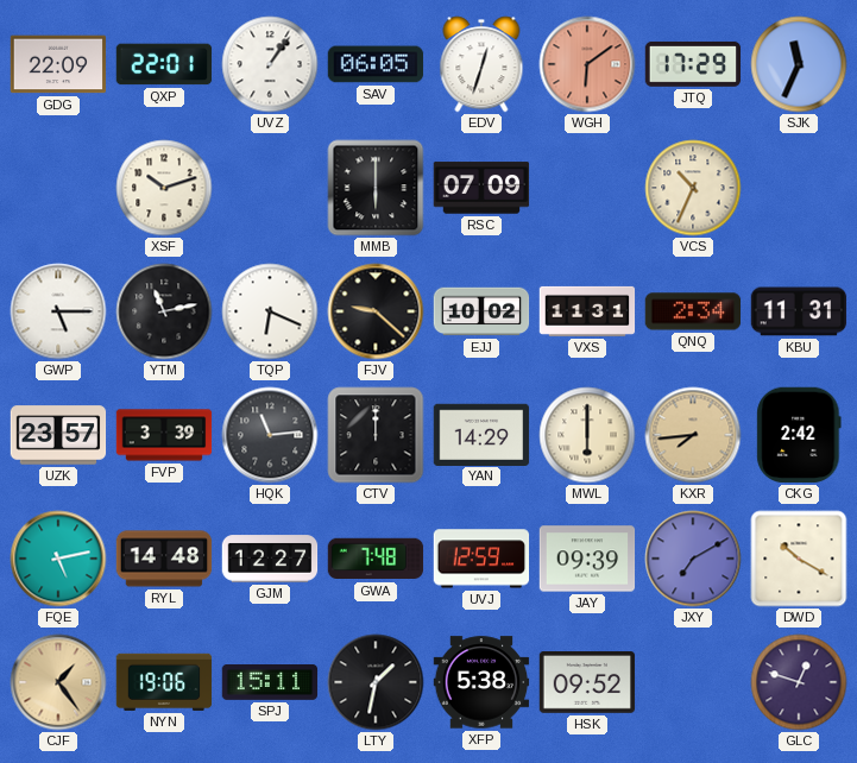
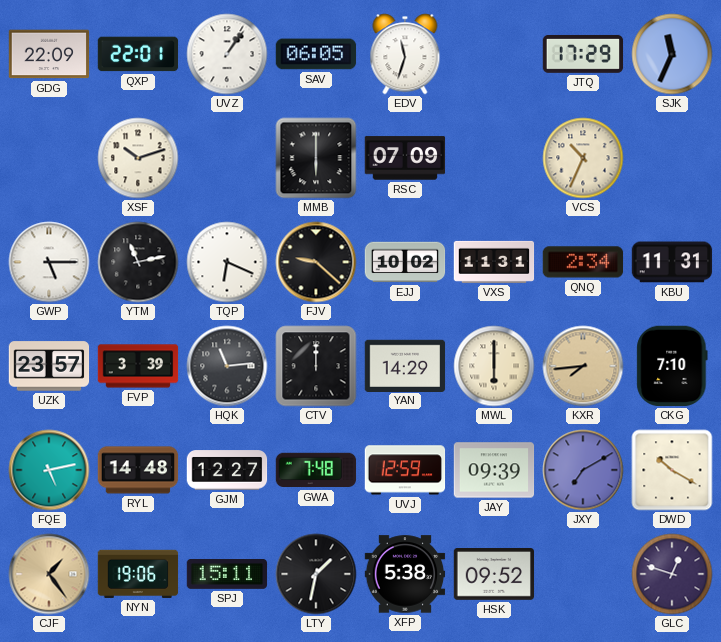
EDV: 12:33 -> 11:33 (405, 54)
WGH: 6:09 -> none (587, 64)
CKG: 2:42 -> 7:10 (672, 366)
